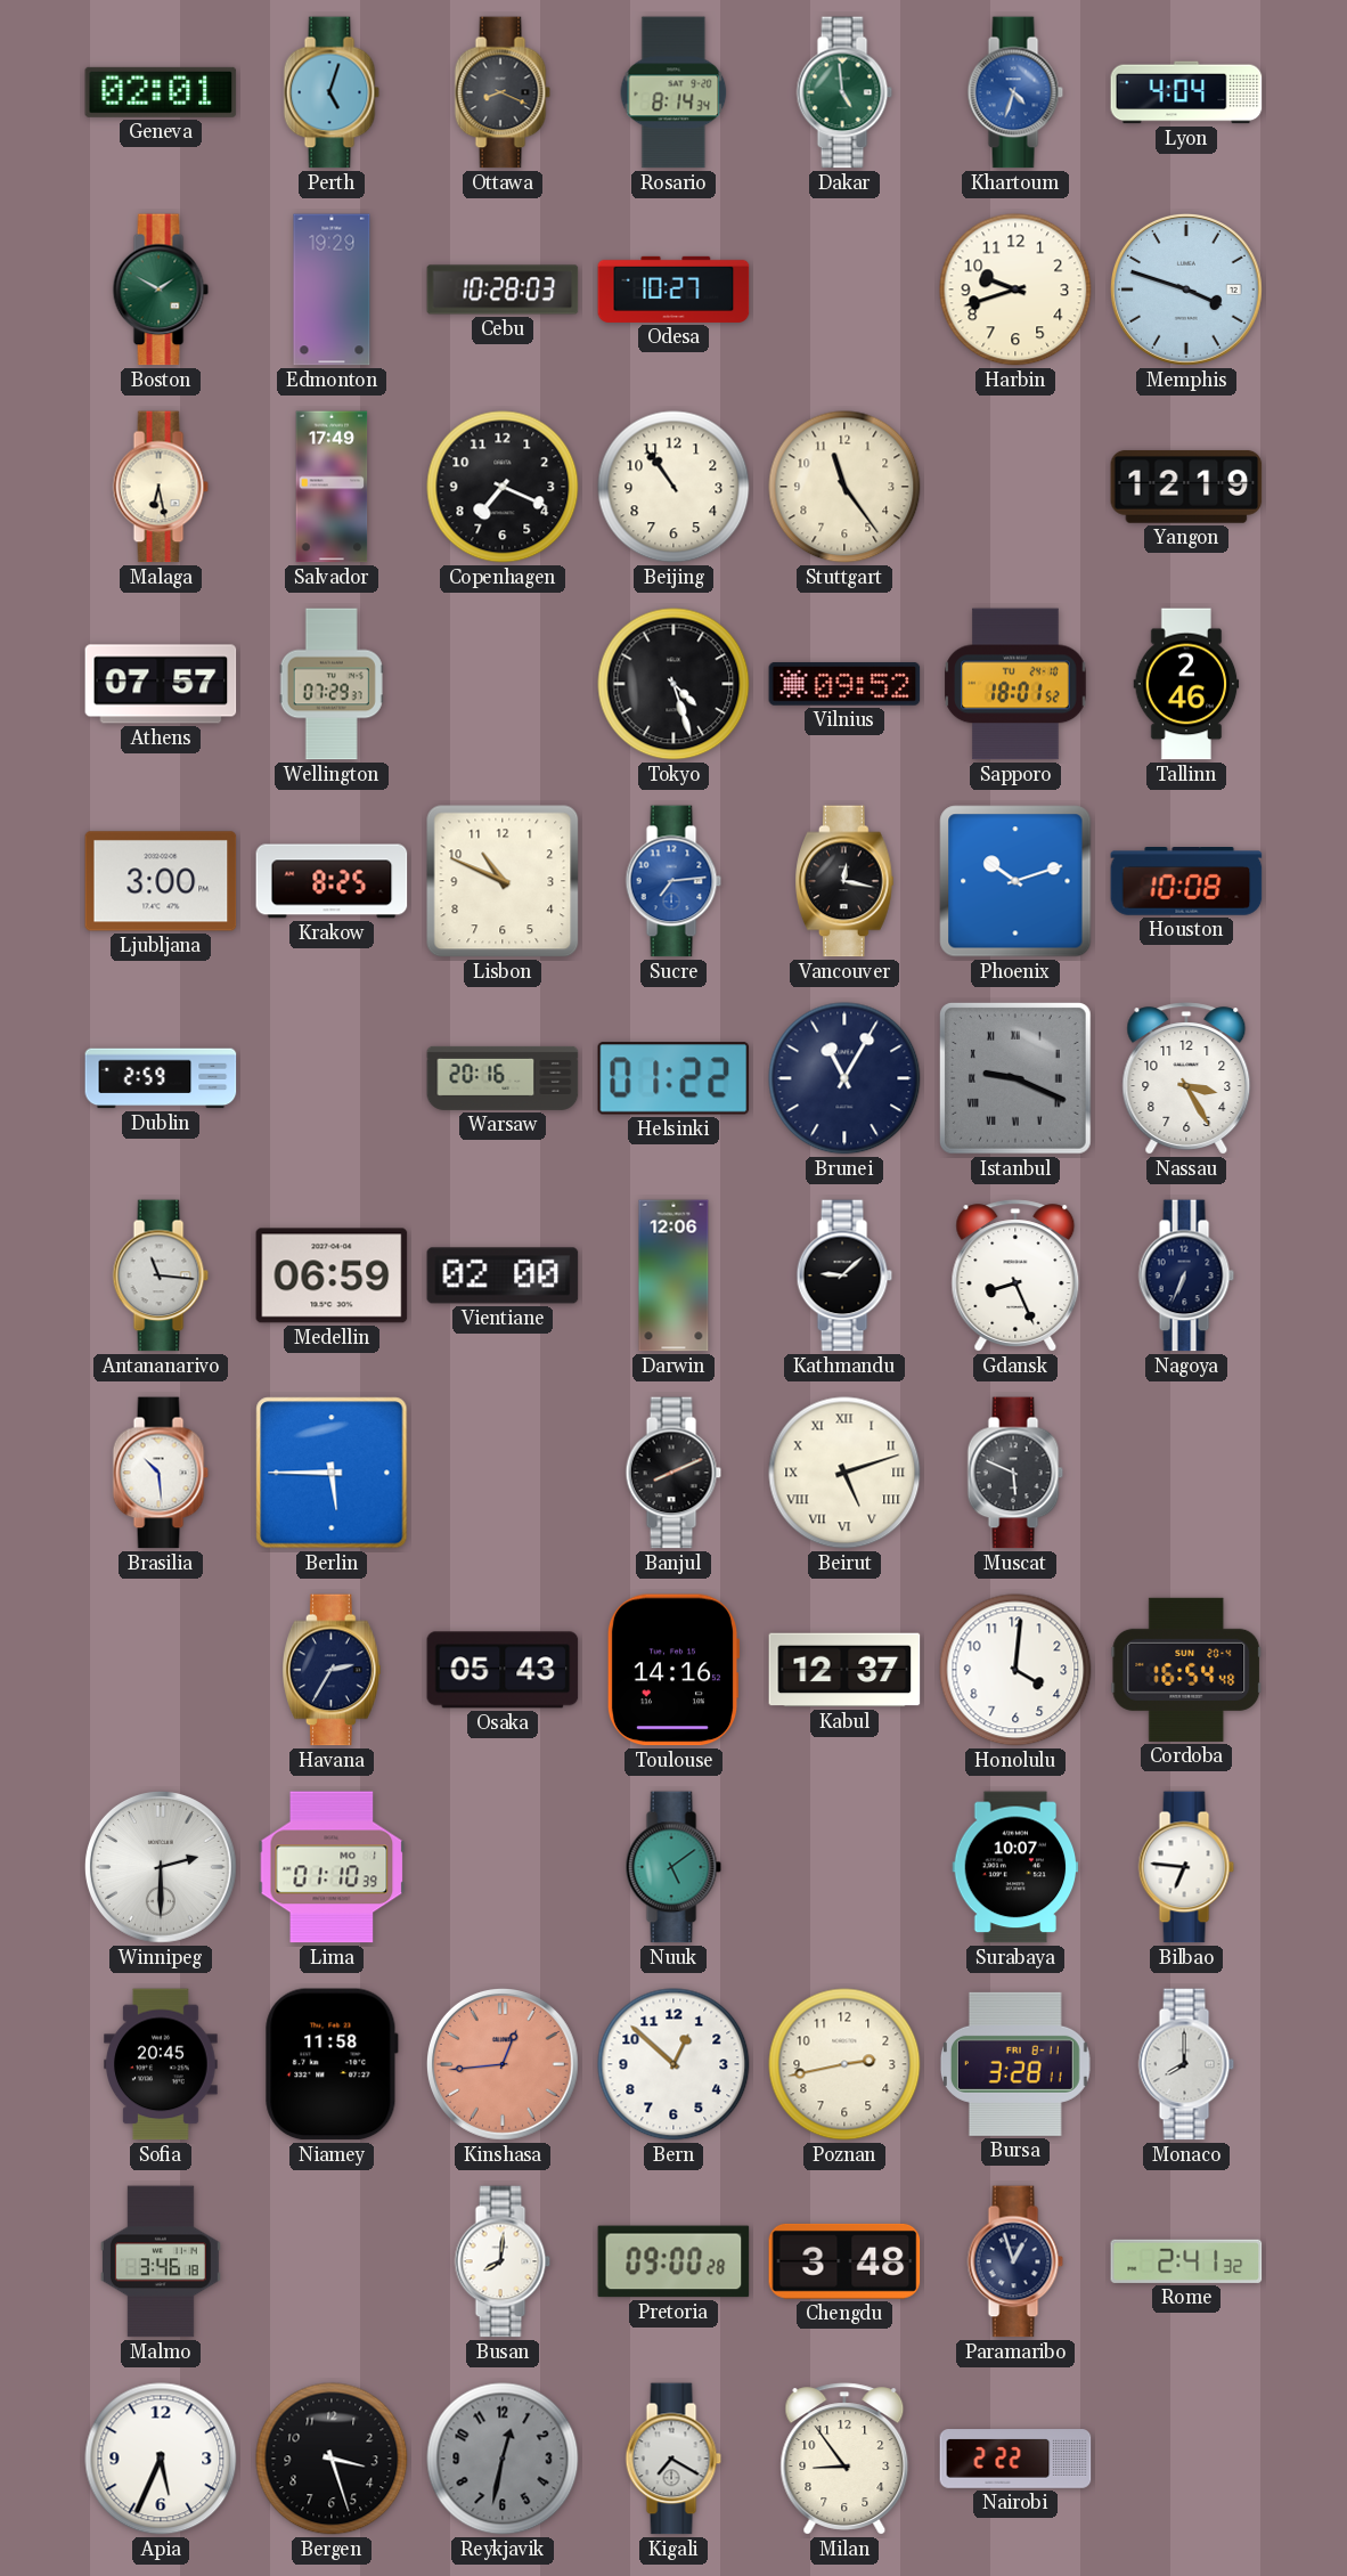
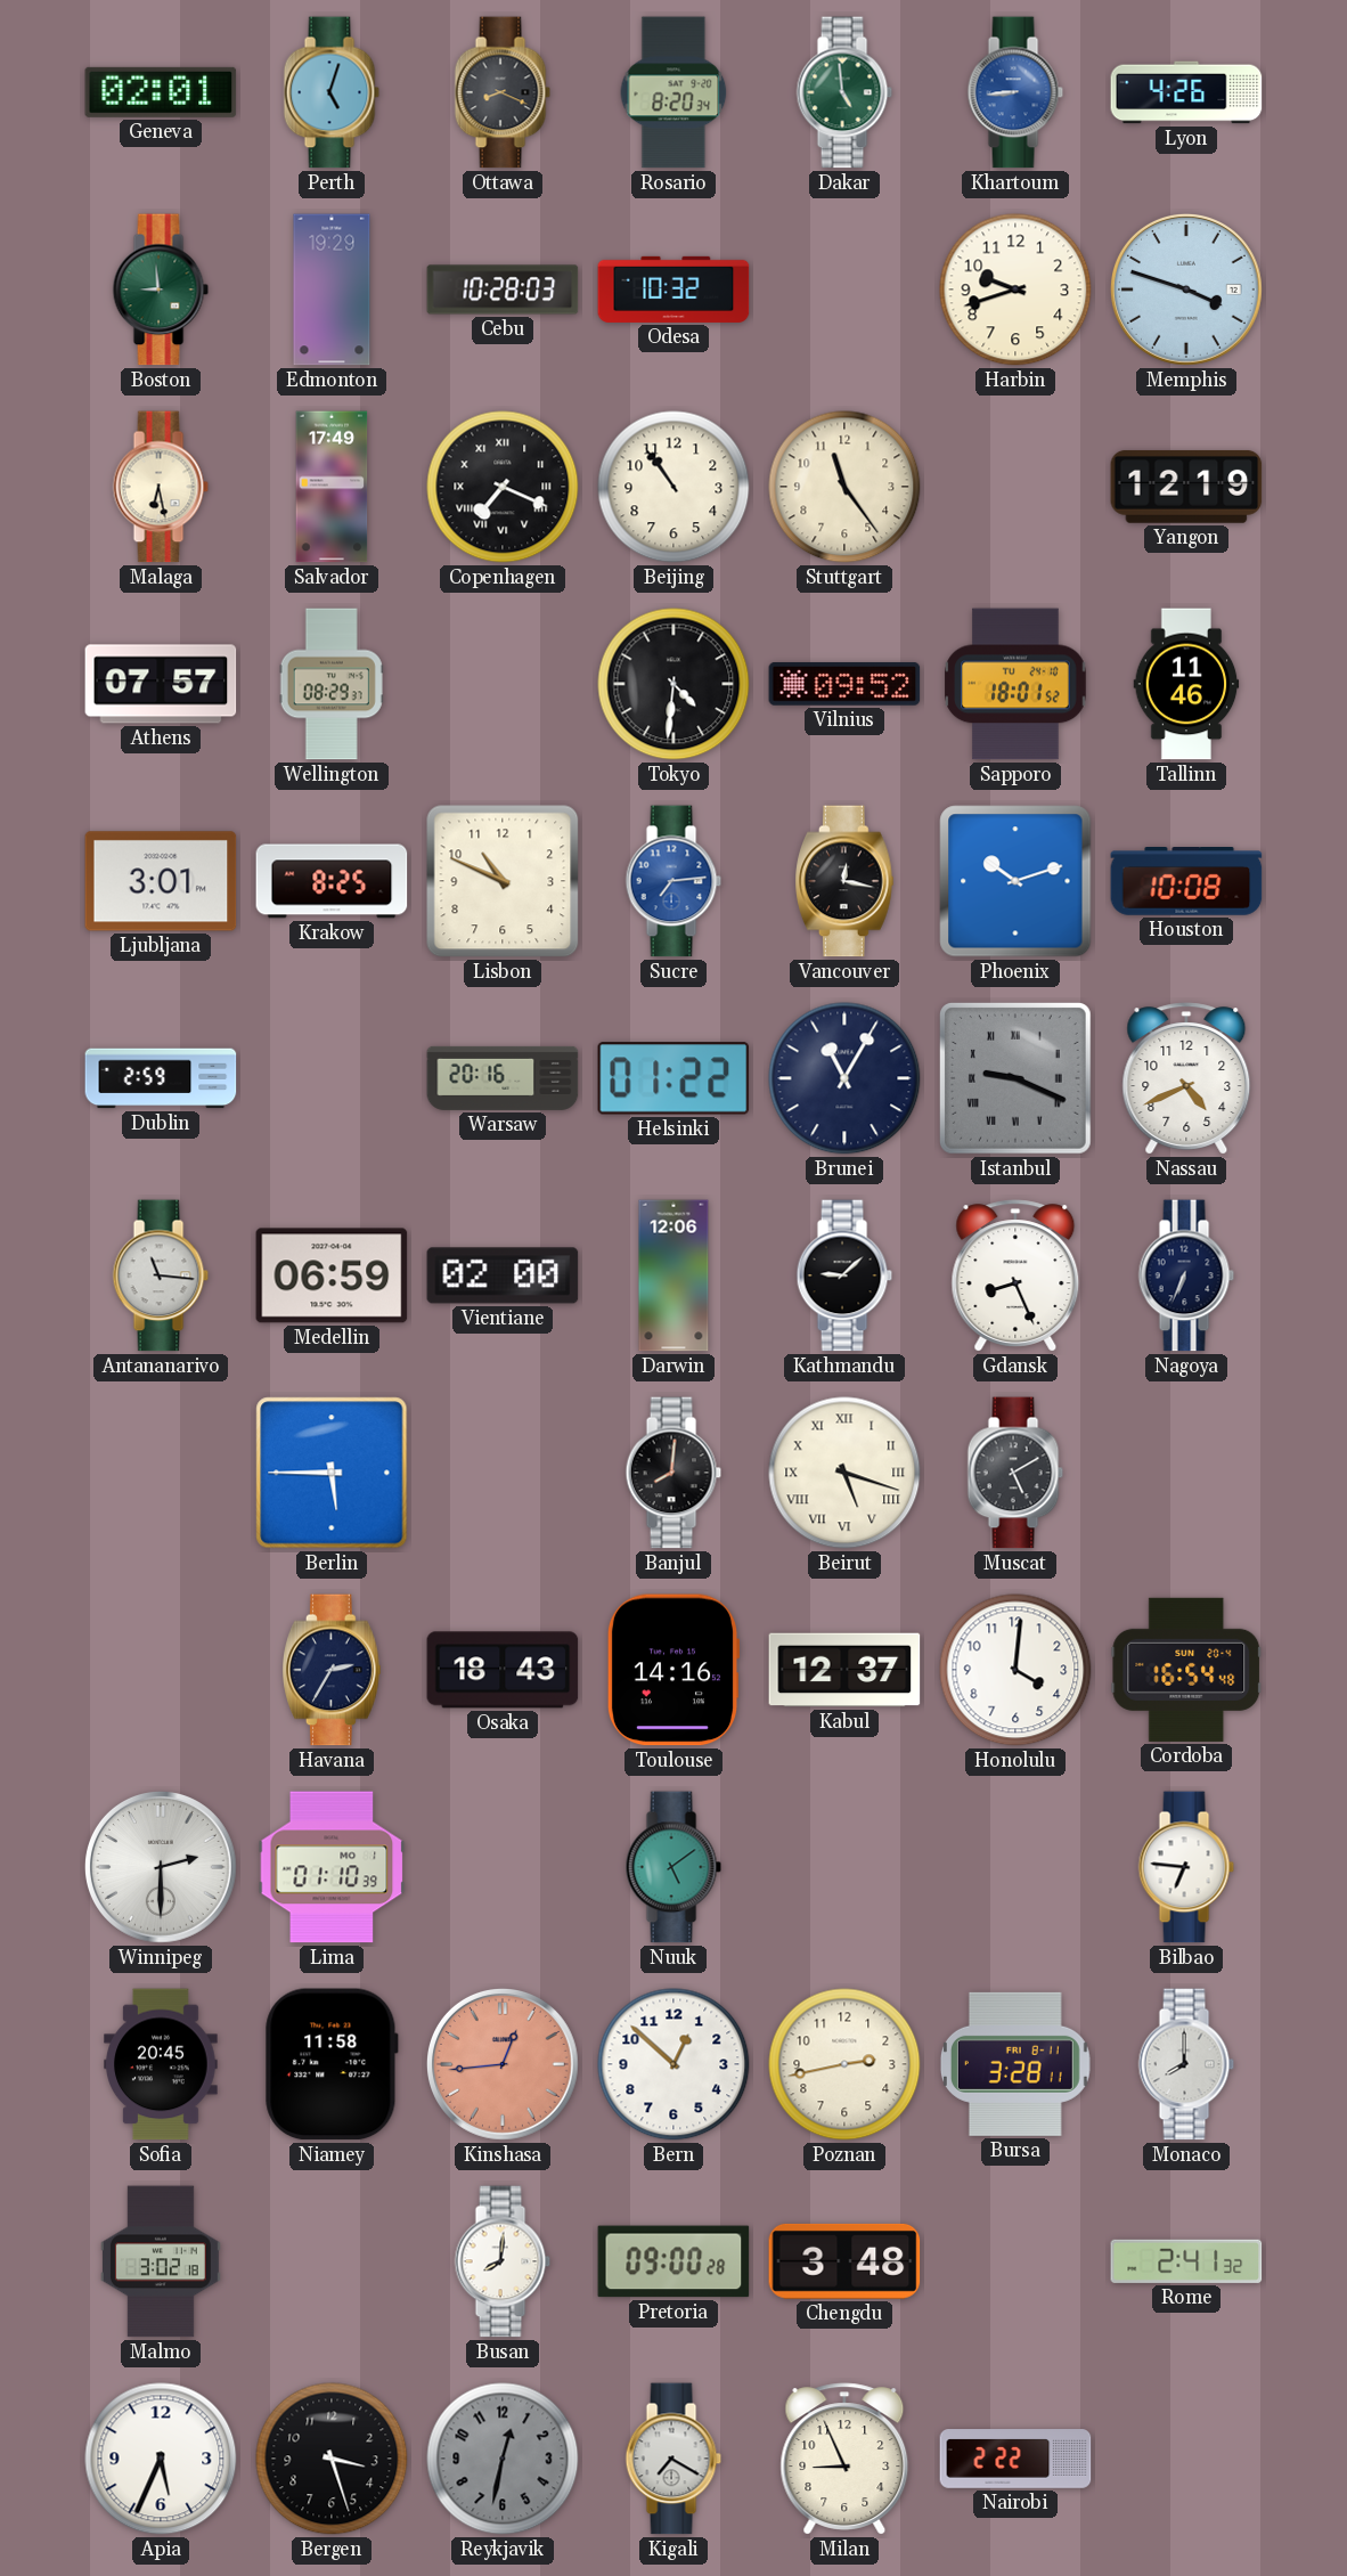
Rosario: 8:14 -> 8:20 (673, 92)
Khartoum: 4:33 -> 8:44 (1015, 92)
Lyon: 4:04 -> 4:26 (1186, 92)
Boston: 1:50 -> 8:59 (161, 290)
Odesa: 10:27 -> 10:32 (673, 290)
Copenhagen numerals: Arabic -> Roman (503, 487)
Wellington: 07:29 -> 08:29 (332, 684)
Tokyo: 4:27 -> 4:31 (673, 684)
Tallinn: 2:46 -> 11:46 (1186, 684)
Ljubljana: 3:00 -> 3:01 (161, 881)
Nassau: 3:25 -> 4:41 (1186, 1078)
Brasilia: 10:29 -> none (161, 1473)
Banjul: 8:11 -> 8:01 (673, 1473)
Beirut: 5:12 -> 5:18 (844, 1473)
Muscat: 5:49 -> 5:10 (1015, 1473)
Osaka: 05:43 -> 18:43 (503, 1670)
Surabaya: 10:07 -> none (1015, 1867)
Malmo: 3:46 -> 3:02 (161, 2261)
Paramaribo: 12:57 -> none (1015, 2261)
Milan: 8:54 -> 8:56 (844, 2459)
